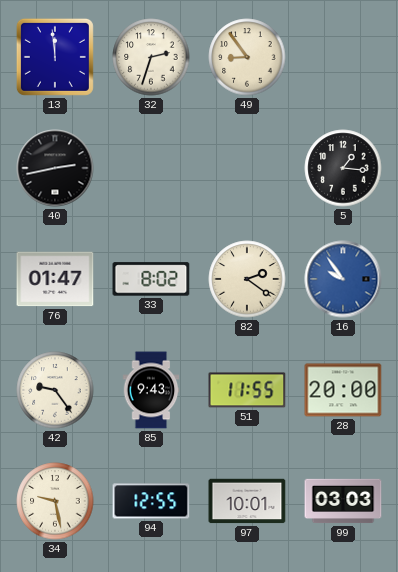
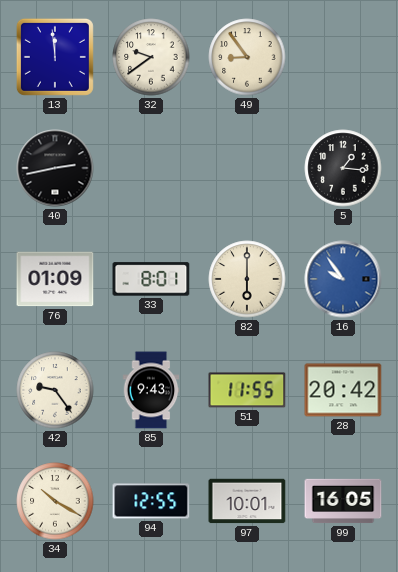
32: 2:33 -> 9:39 (151, 57)
76: 01:47 -> 01:09 (55, 279)
33: 8:02 -> 8:01 (151, 279)
82: 2:21 -> 6:00 (247, 279)
28: 20:00 -> 20:42 (343, 390)
34: 9:28 -> 10:20 (55, 501)
99: 03:03 -> 16:05 (343, 501)
